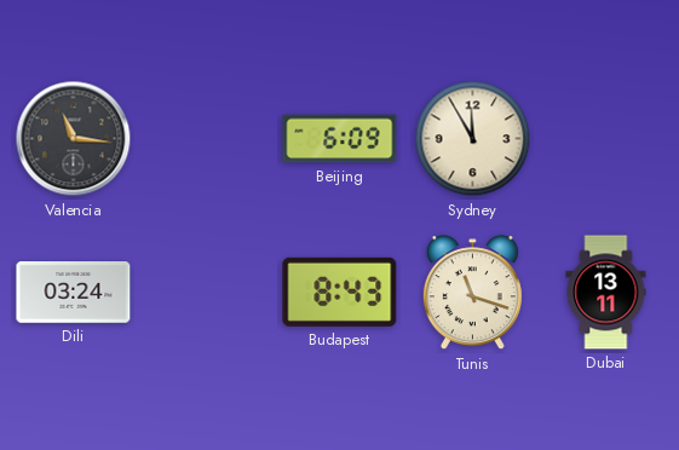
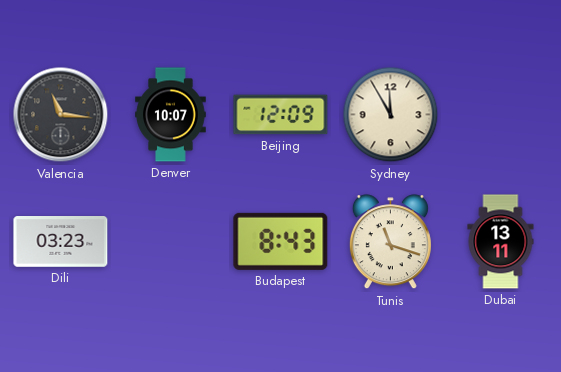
Denver: none -> 10:07 (171, 115)
Beijing: 6:09 -> 12:09 (281, 115)
Dili: 03:24 -> 03:23 (61, 242)
